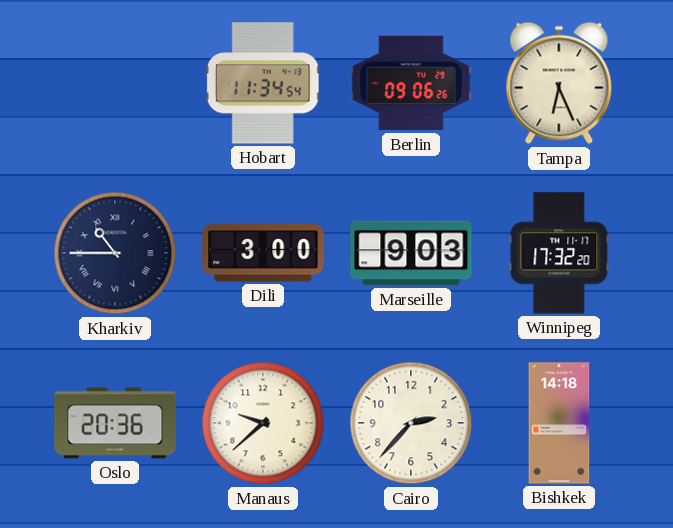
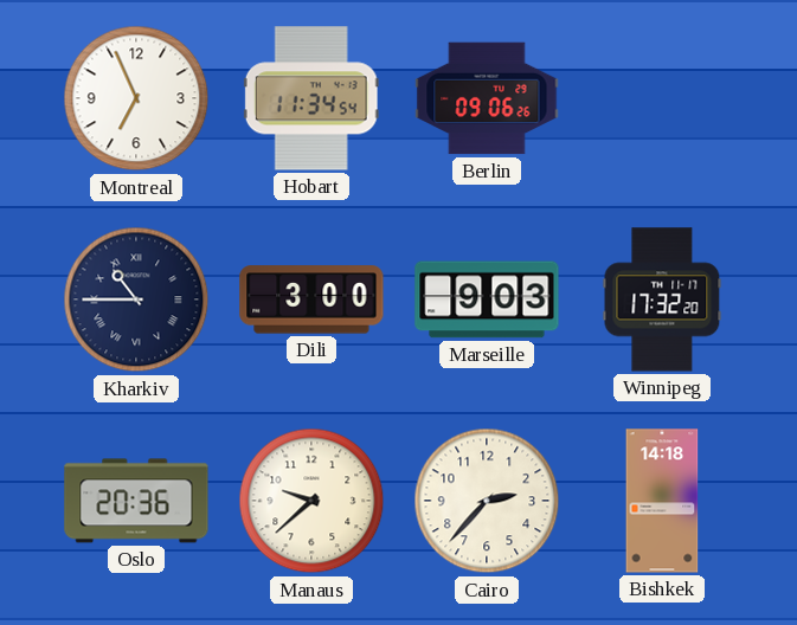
Montreal: none -> 6:56 (136, 98)
Tampa: 6:26 -> none (559, 83)
